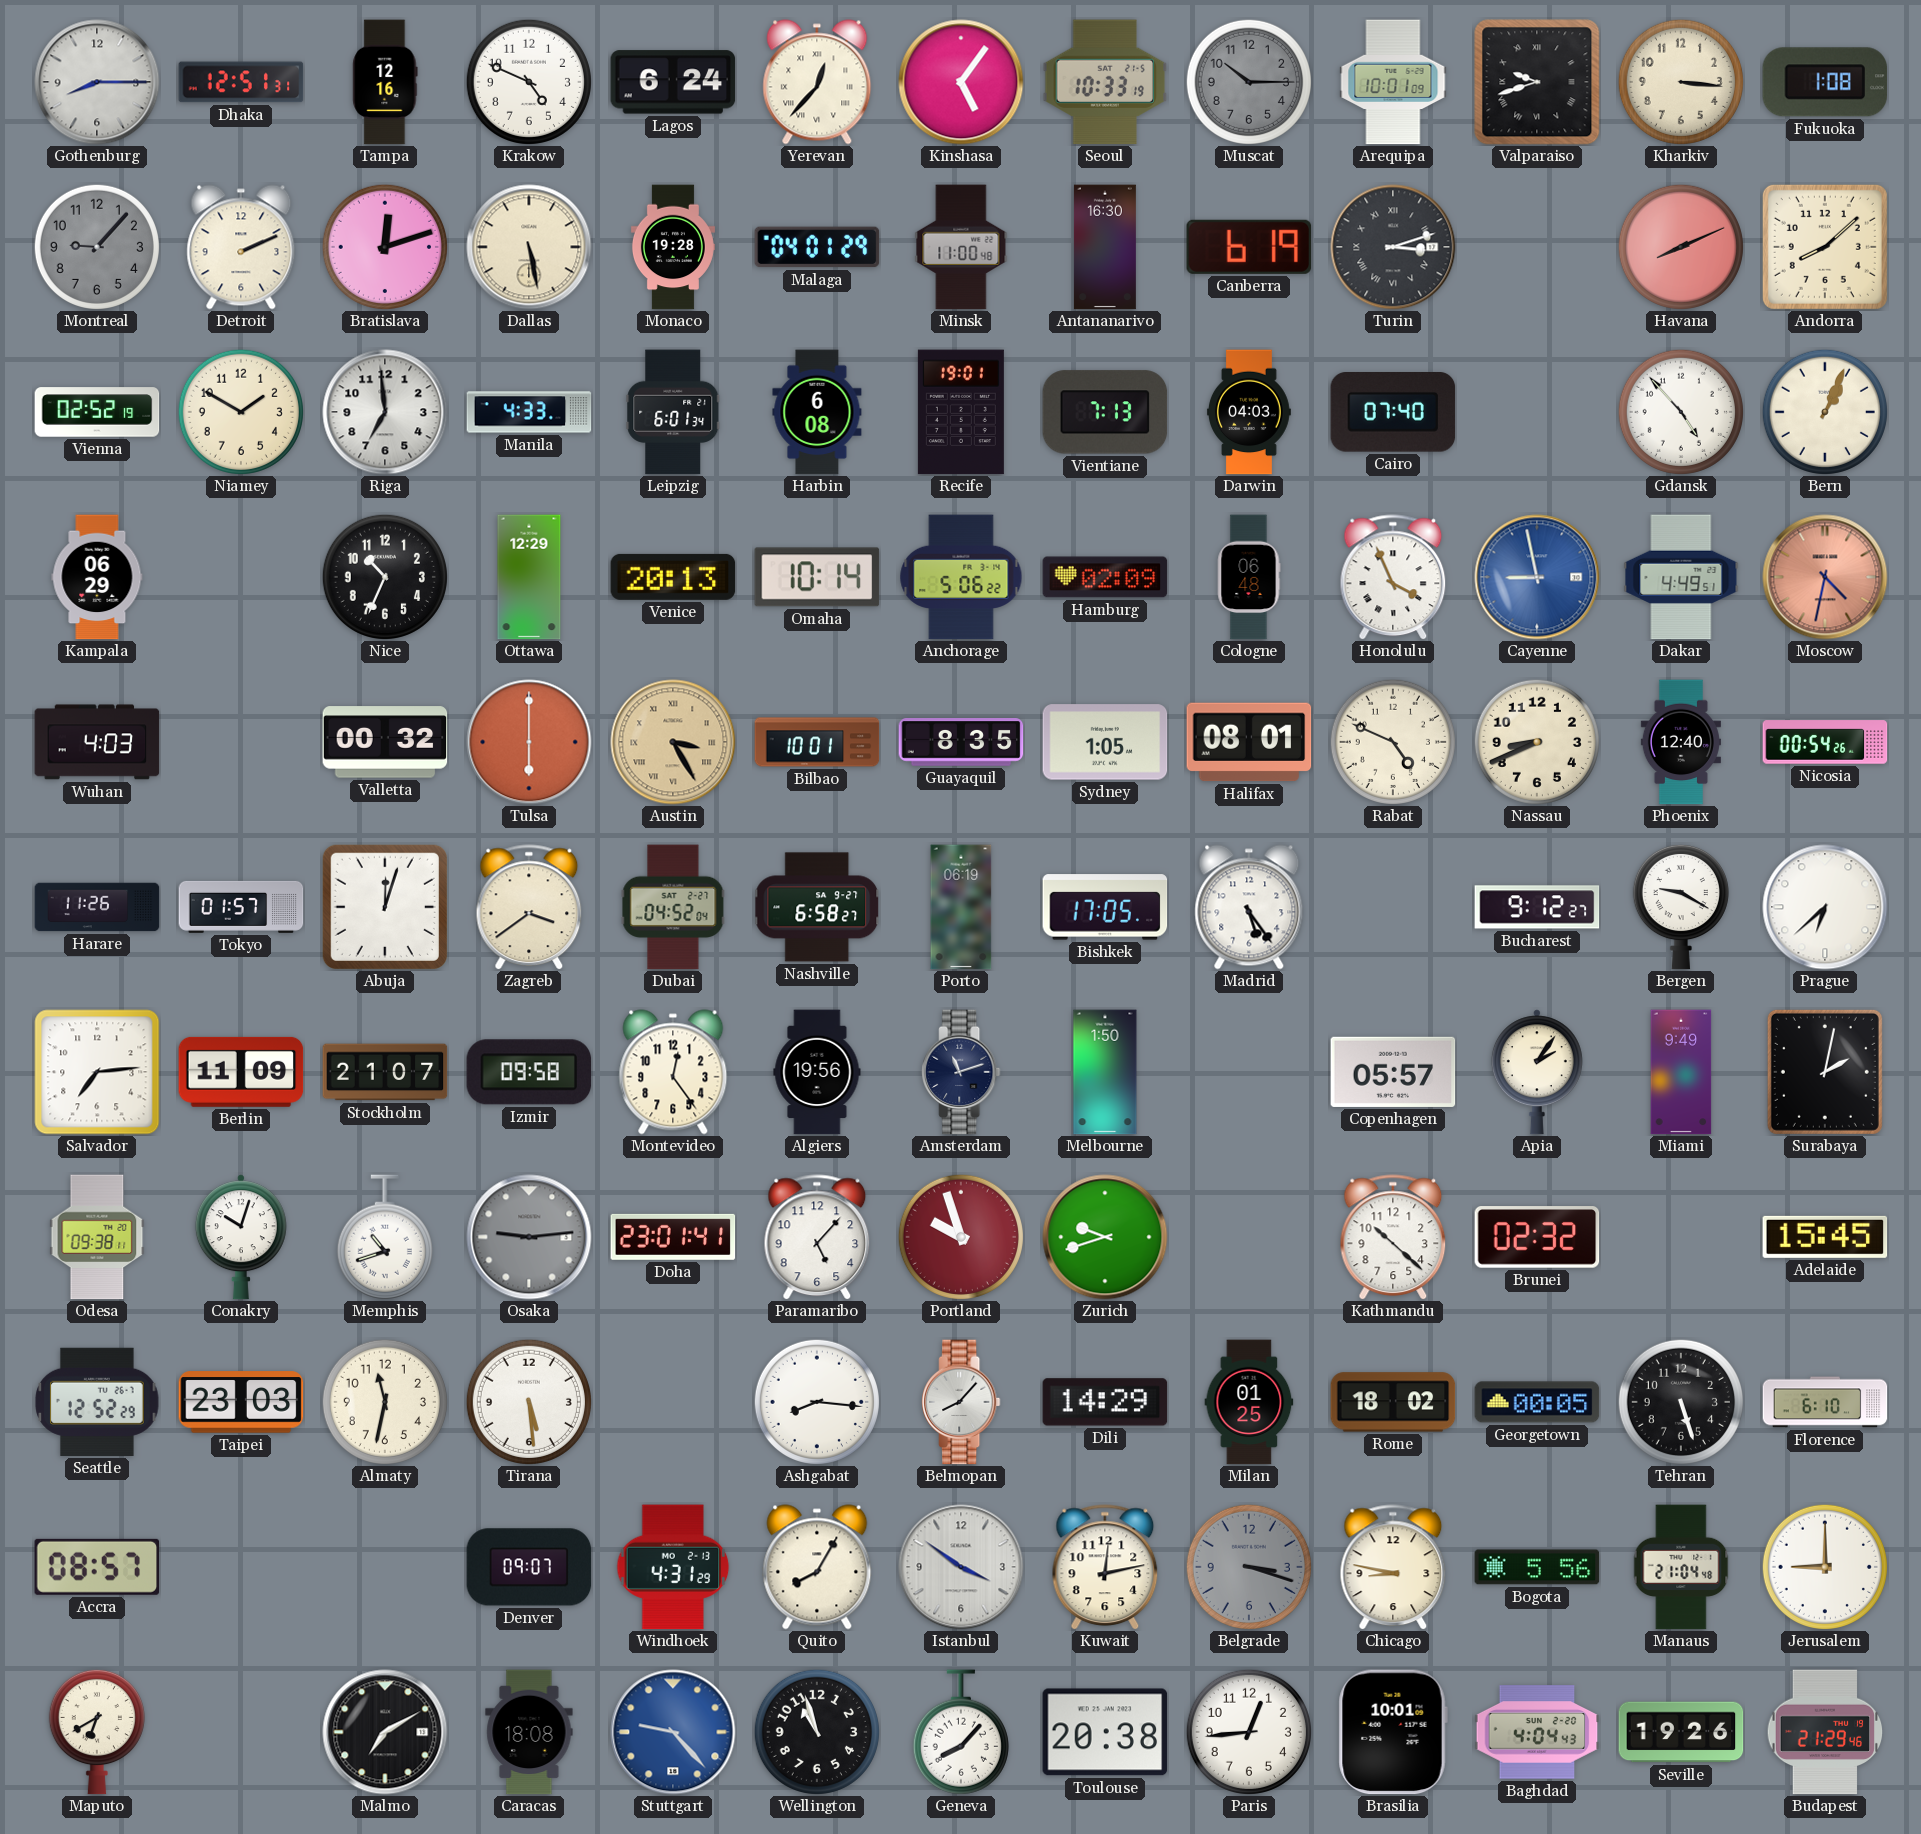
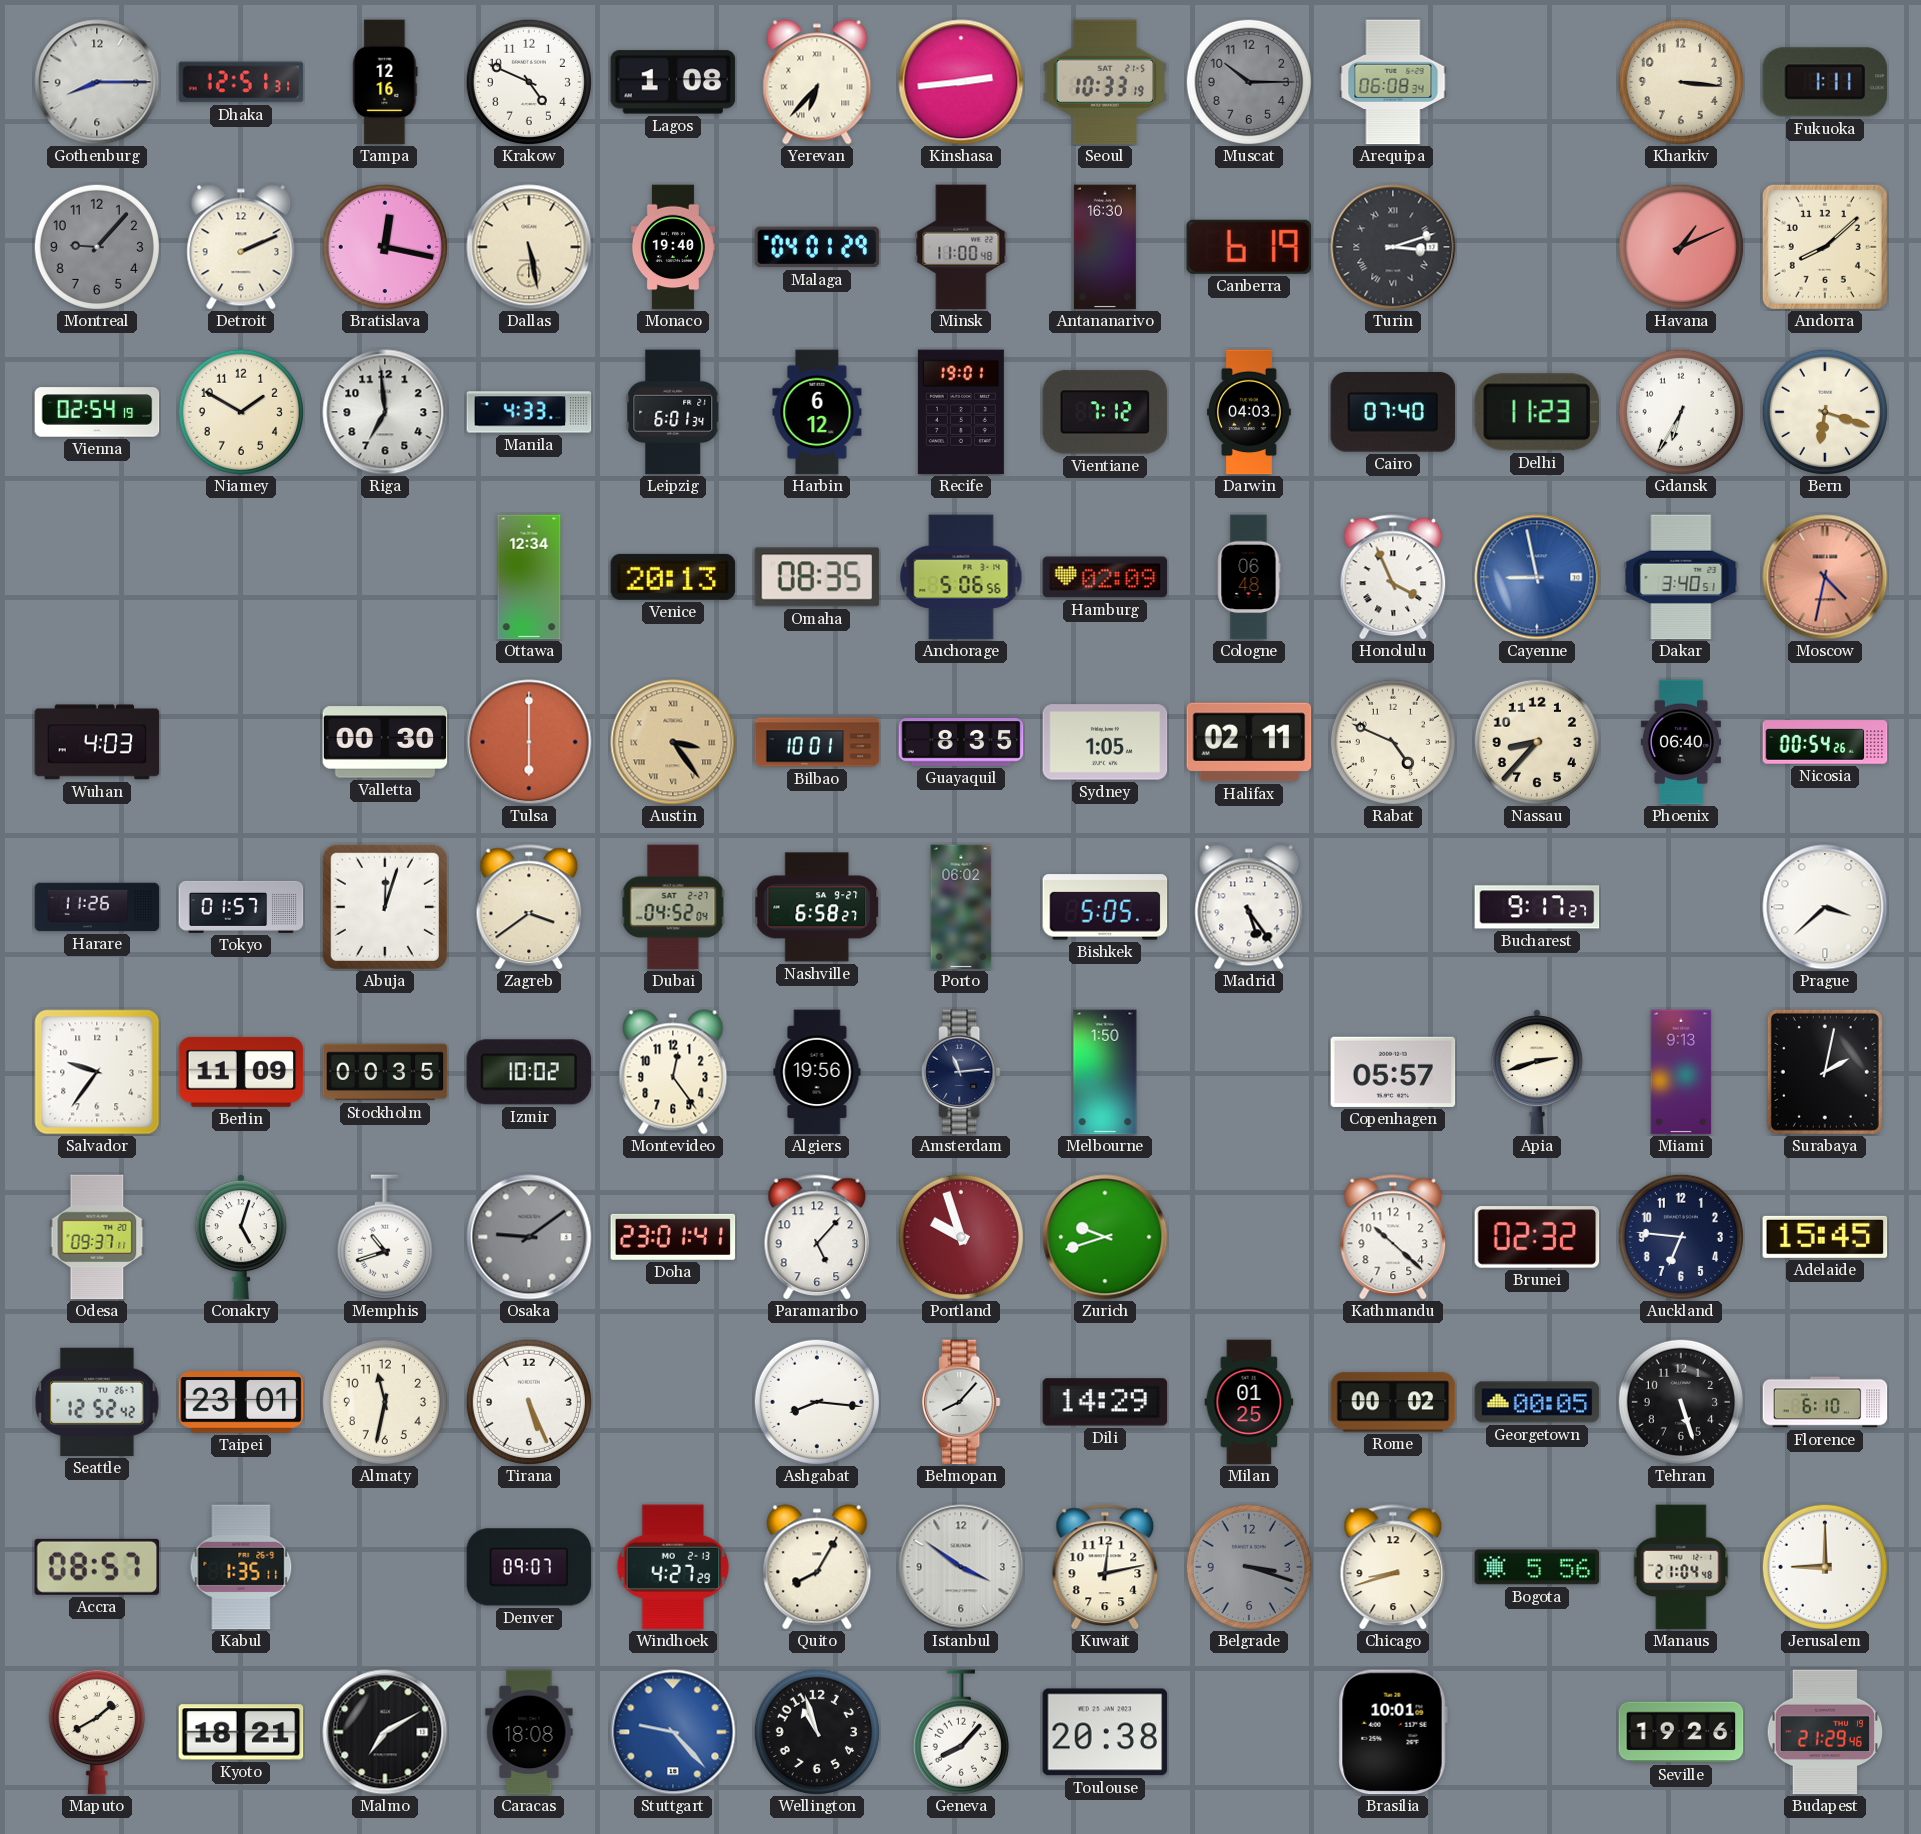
Lagos: 6:24 -> 1:08 (673, 82)
Yerevan: 12:37 -> 6:37 (817, 82)
Kinshasa: 5:06 -> 2:44 (961, 82)
Arequipa: 10:01 -> 06:08 (1393, 82)
Valparaiso: 9:42 -> none (1537, 82)
Fukuoka: 1:08 -> 1:11 (1825, 82)
Bratislava: 12:12 -> 12:17 (385, 247)
Monaco: 19:28 -> 19:40 (673, 247)
Havana: 8:11 -> 1:11 (1681, 247)
Vienna: 02:52 -> 02:54 (97, 412)
Harbin: 6:08 -> 6:12 (817, 412)
Vientiane: 7:13 -> 7:12 (1105, 412)
Delhi: none -> 11:23 (1537, 412)
Gdansk: 4:53 -> 6:35 (1681, 412)
Bern: 1:04 -> 6:18 (1825, 412)
Kampala: 06:29 -> none (97, 577)
Nice: 10:34 -> none (385, 577)
Ottawa: 12:29 -> 12:34 (529, 577)
Omaha: 10:14 -> 08:35 (817, 577)
Anchorage: 5:06:22 -> 5:06:56 (961, 577)
Dakar: 4:49 -> 3:40 (1681, 577)
Valletta: 00:32 -> 00:30 (385, 742)
Austin: 3:25 -> 3:24 (673, 742)
Halifax: 08:01 -> 02:11 (1249, 742)
Nassau: 8:41 -> 8:37 (1537, 742)
Phoenix: 12:40 -> 06:40 (1681, 742)
Porto: 06:19 -> 06:02 (961, 907)
Bishkek: 17:05 -> 5:05 (1105, 907)
Bucharest: 9:12 -> 9:17 (1537, 907)
Bergen: 9:20 -> none (1681, 907)
Prague: 6:38 -> 3:38 (1825, 907)
Salvador: 7:14 -> 9:36 (97, 1072)
Stockholm: 21:07 -> 00:35 (385, 1072)
Izmir: 09:58 -> 10:02 (529, 1072)
Amsterdam: 11:12 -> 11:14 (961, 1072)
Apia: 2:06 -> 2:42 (1537, 1072)
Miami: 9:49 -> 9:13 (1681, 1072)
Odesa: 09:38 -> 09:37 (97, 1237)
Conakry: 10:03 -> 5:03 (241, 1237)
Osaka: 9:14 -> 9:09 (529, 1237)
Auckland: none -> 6:46 (1681, 1237)
Seattle: 12:52:29 -> 12:52:42 (97, 1402)
Taipei: 23:03 -> 23:01 (241, 1402)
Tirana: 5:29 -> 5:26 (529, 1402)
Rome: 18:02 -> 00:02 (1393, 1402)
Kabul: none -> 1:35 (241, 1567)
Windhoek: 4:31 -> 4:27 (673, 1567)
Chicago: 8:47 -> 8:42 (1393, 1567)
Maputo: 6:40 -> 1:40 (97, 1732)
Kyoto: none -> 18:21 (241, 1732)
Paris: 12:44 -> none (1249, 1732)
Baghdad: 4:04 -> none (1537, 1732)
